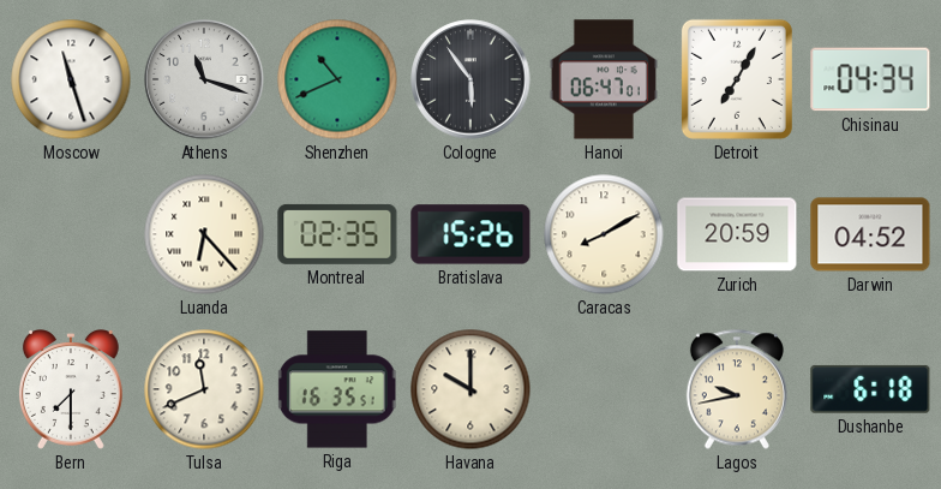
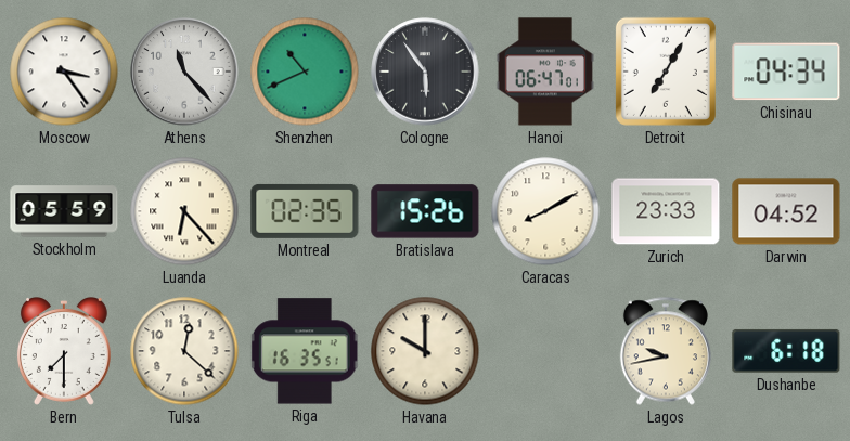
Moscow: 11:27 -> 3:24 (64, 72)
Athens: 11:18 -> 11:23 (184, 72)
Stockholm: none -> 05:59 (64, 211)
Zurich: 20:59 -> 23:33 (666, 211)
Tulsa: 11:41 -> 12:22 (184, 351)
